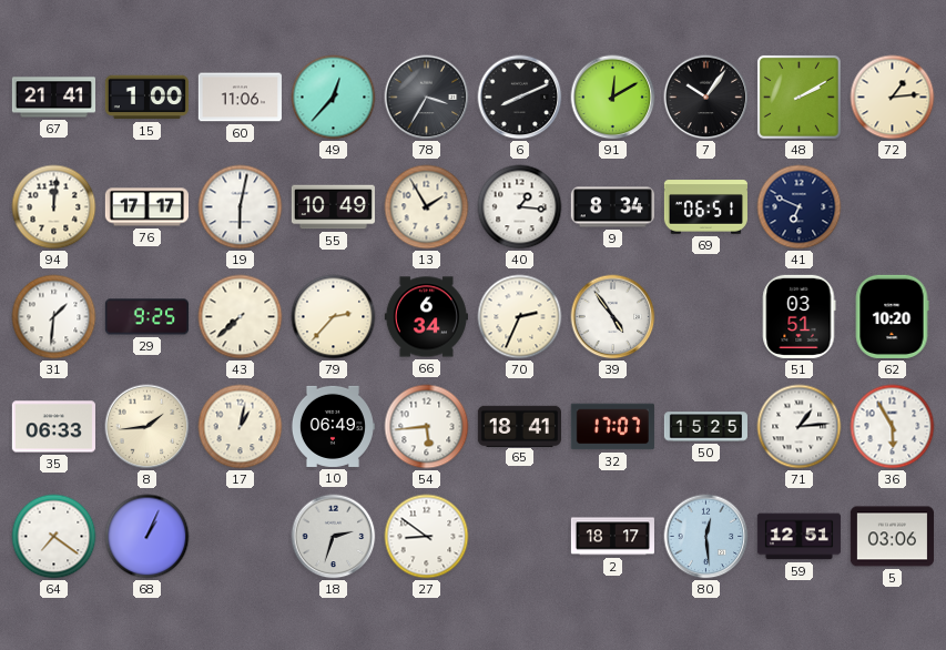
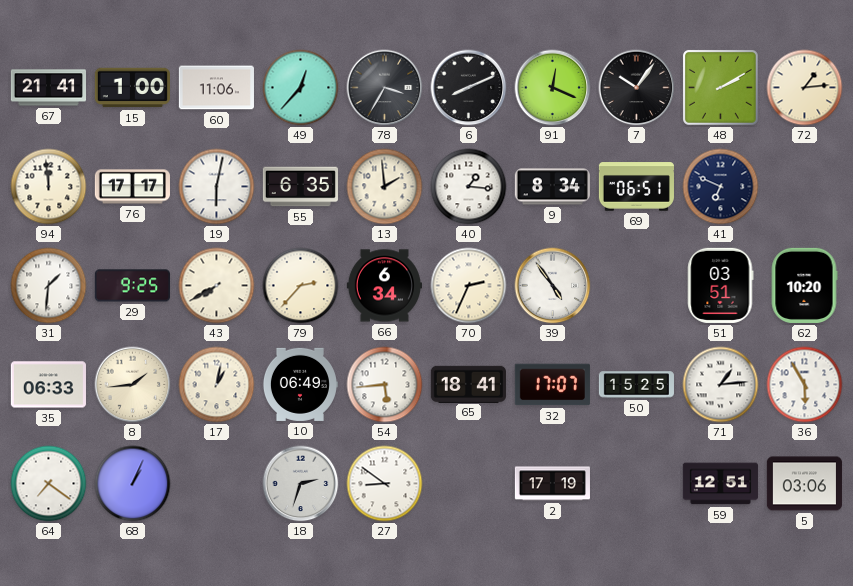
91: 12:10 -> 12:19 (553, 88)
94: 12:01 -> 11:59 (49, 187)
55: 10:49 -> 6:35 (300, 187)
13: 1:55 -> 1:59 (385, 187)
43: 7:38 -> 7:40 (217, 286)
2: 18:17 -> 17:19 (552, 484)
80: 12:29 -> none (706, 537)
